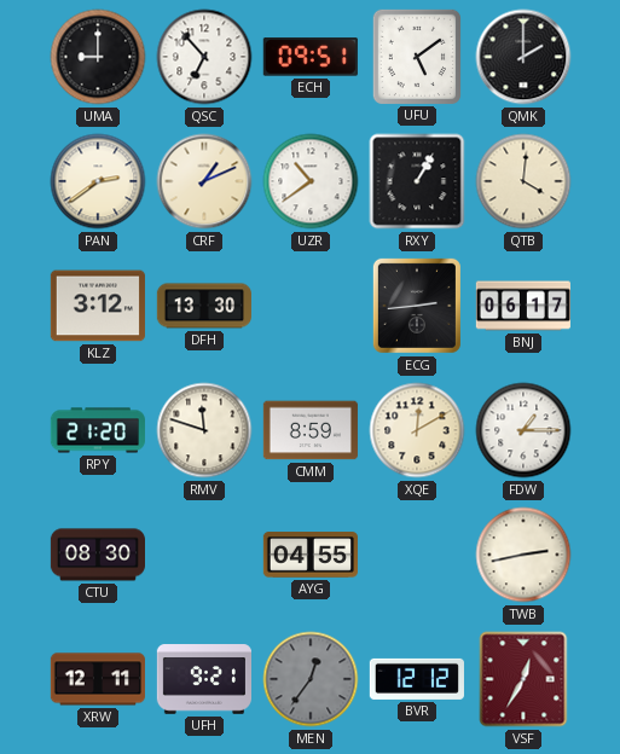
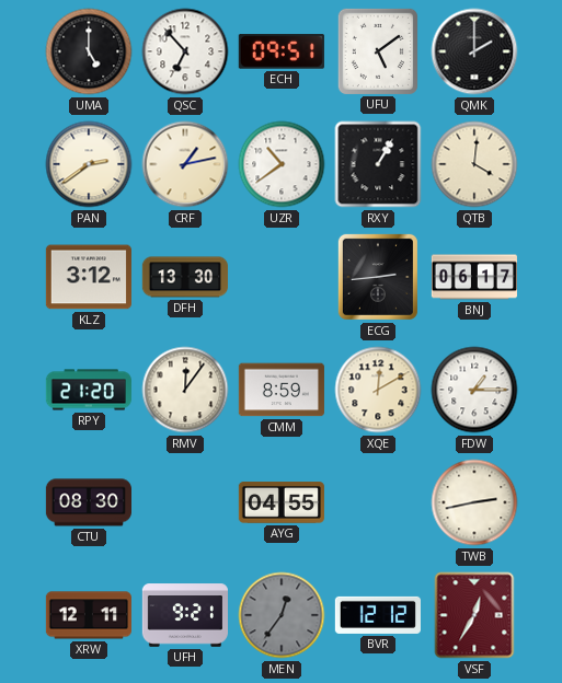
UMA: 9:00 -> 5:00 (89, 51)
CRF: 1:11 -> 1:13 (185, 164)
RMV: 11:48 -> 12:06 (185, 390)
